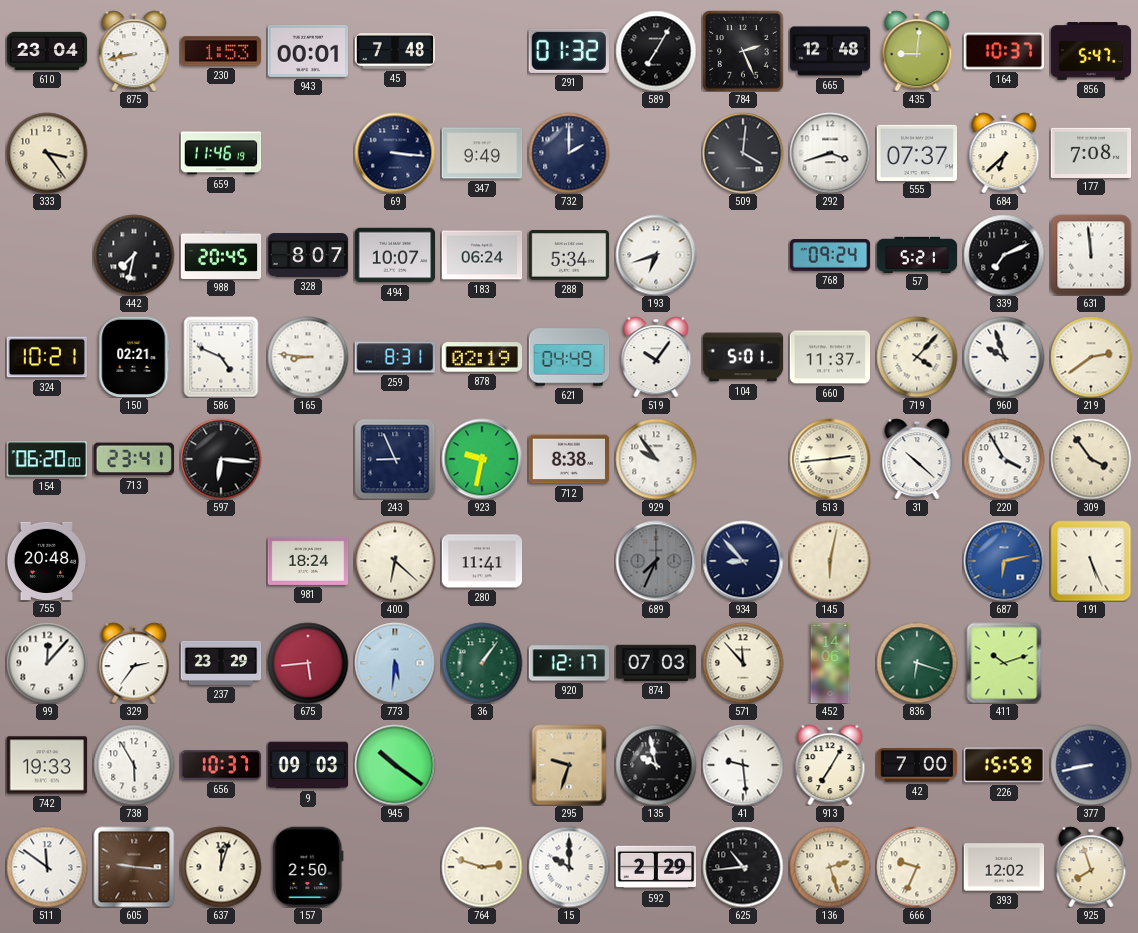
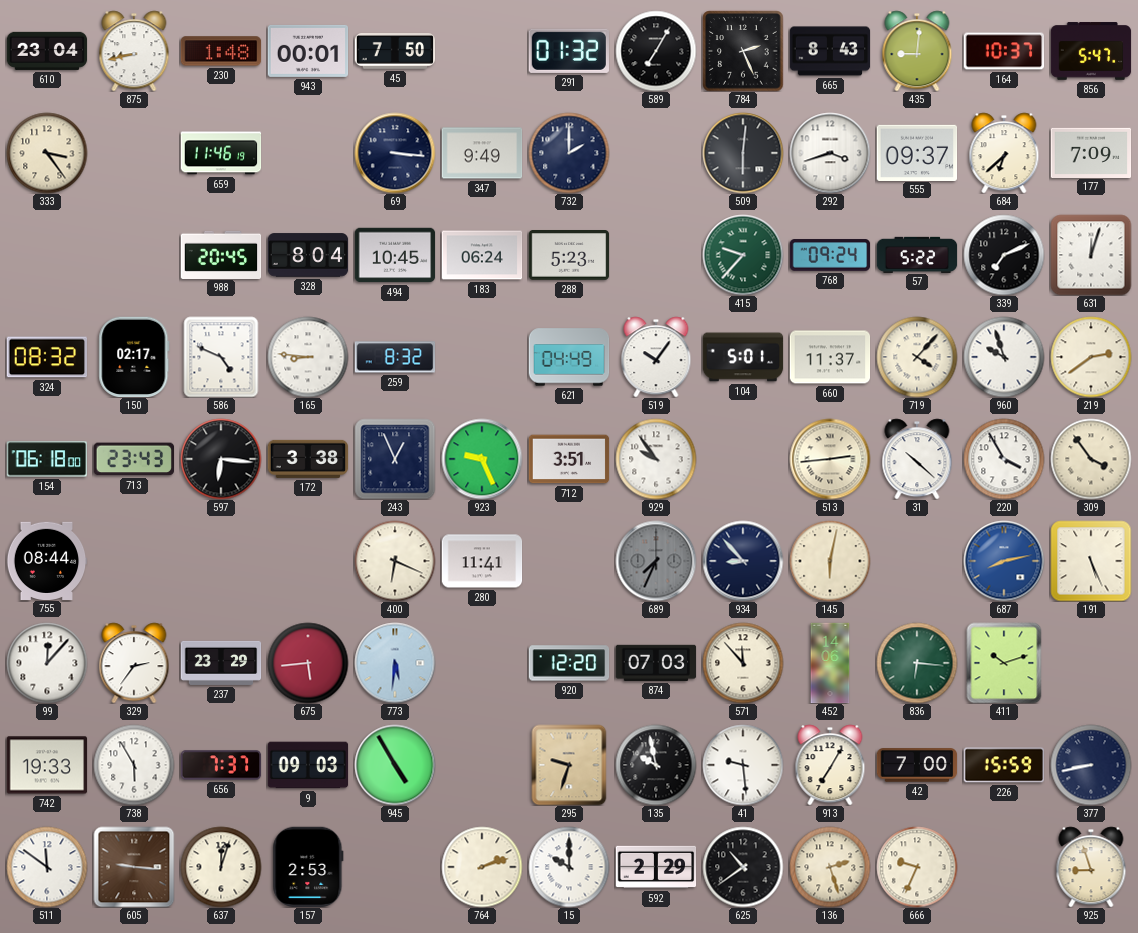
230: 1:53 -> 1:48 (221, 51)
45: 7:48 -> 7:50 (395, 52)
665: 12:48 -> 8:43 (830, 51)
509: 4:01 -> 6:01 (743, 153)
555: 07:37 -> 09:37 (917, 152)
177: 7:08 -> 7:09 (1091, 152)
442: 7:32 -> none (134, 255)
328: 8:07 -> 8:04 (308, 255)
494: 10:07 -> 10:45 (395, 255)
288: 5:34 -> 5:23 (569, 255)
193: 6:42 -> none (656, 255)
415: none -> 9:37 (743, 255)
57: 5:21 -> 5:22 (917, 254)
631: 11:59 -> 12:03 (1091, 255)
324: 10:21 -> 08:32 (46, 357)
150: 02:21 -> 02:17 (134, 357)
259: 8:31 -> 8:32 (395, 357)
878: 02:19 -> none (482, 357)
154: 06:20 -> 06:18 (46, 459)
713: 23:41 -> 23:43 (133, 459)
172: none -> 3:38 (308, 459)
243: 8:56 -> 12:56 (395, 459)
923: 9:32 -> 9:26 (482, 459)
712: 8:38 -> 3:51 (569, 459)
755: 20:48 -> 08:44 (47, 560)
981: 18:24 -> none (308, 561)
400: 6:22 -> 6:19 (395, 561)
687: 6:13 -> 8:13 (1004, 561)
36: 1:06 -> none (482, 663)
920: 12:17 -> 12:20 (569, 663)
836: 6:18 -> 6:16 (917, 663)
656: 10:37 -> 7:37 (221, 765)
945: 10:21 -> 4:55 (395, 765)
157: 2:50 -> 2:53 (308, 867)
764: 2:48 -> 2:12 (482, 867)
625: 10:44 -> 10:39 (743, 867)
393: 12:02 -> none (1004, 867)
925: 7:57 -> 8:57 (1091, 867)
